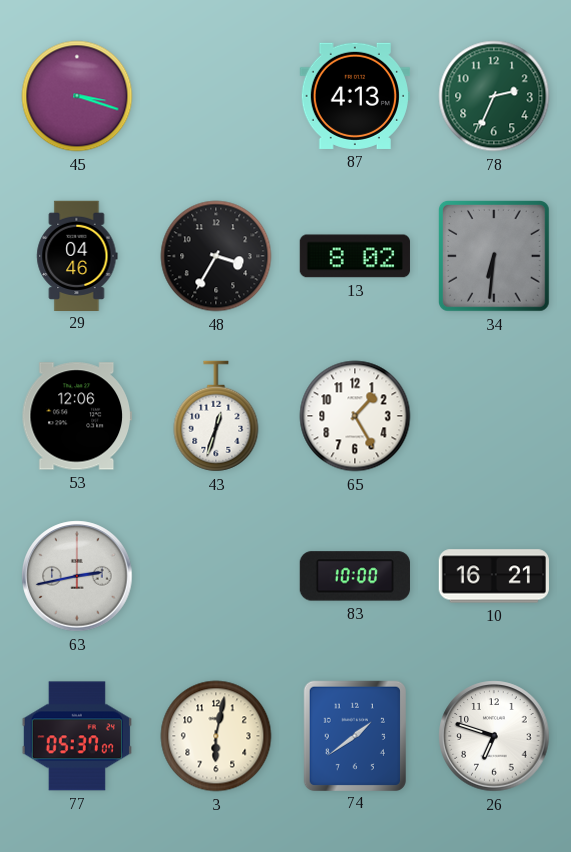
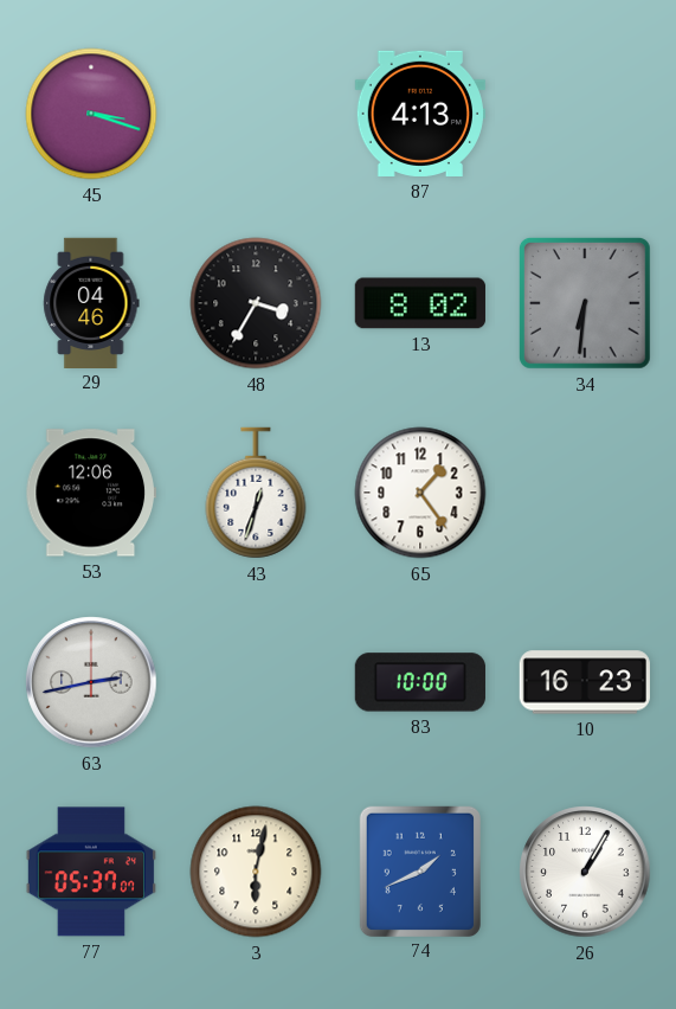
78: 2:34 -> none (494, 96)
65: 1:25 -> 1:24 (420, 493)
10: 16:21 -> 16:23 (585, 682)
74: 1:39 -> 1:41 (420, 870)
26: 6:48 -> 1:05 (585, 872)
